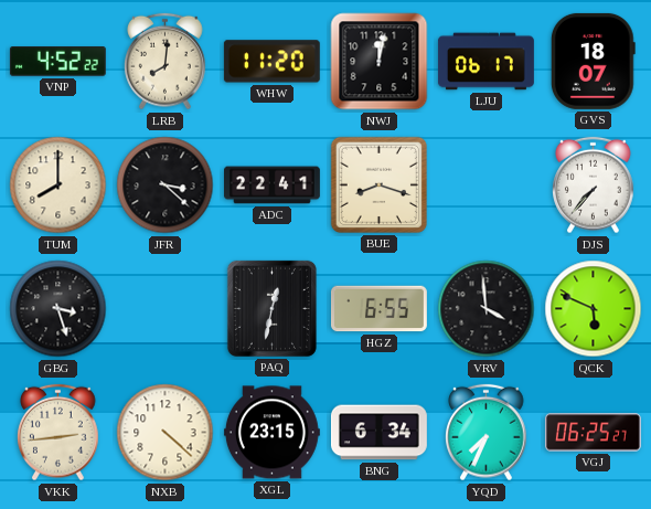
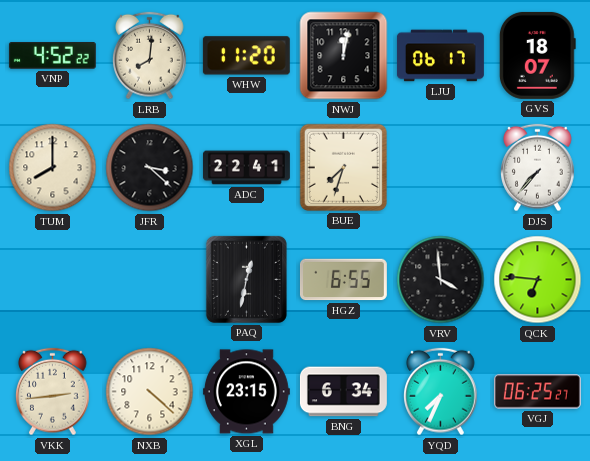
BUE: 8:18 -> 7:33 (343, 167)
GBG: 3:27 -> none (58, 309)
QCK: 5:49 -> 6:46 (538, 280)
